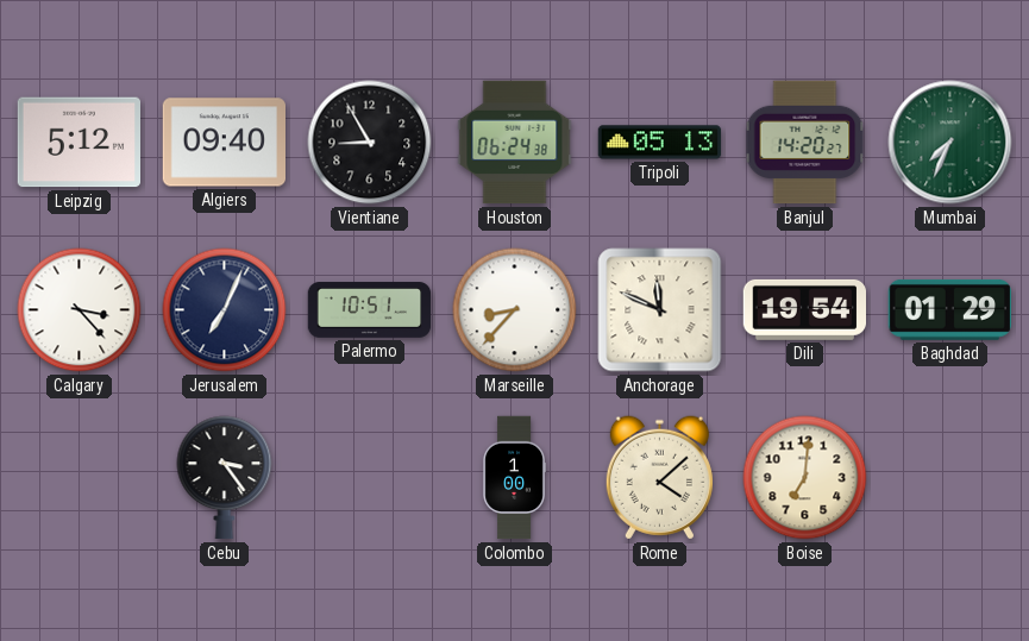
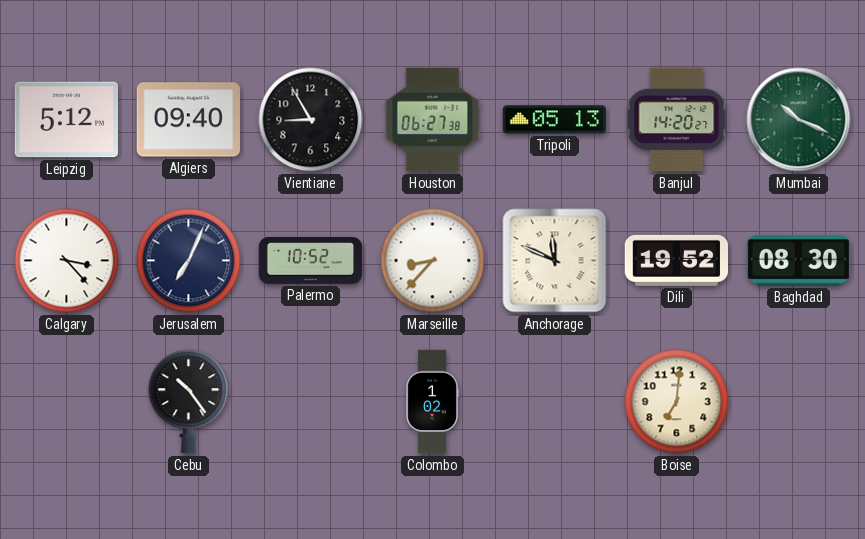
Houston: 06:24 -> 06:27 (433, 120)
Mumbai: 7:34 -> 10:19 (799, 120)
Palermo: 10:51 -> 10:52 (311, 261)
Dili: 19:54 -> 19:52 (676, 260)
Baghdad: 01:29 -> 08:30 (798, 260)
Cebu: 3:24 -> 10:24 (189, 402)
Colombo: 1:00 -> 1:02 (432, 402)
Rome: 4:08 -> none (659, 478)
